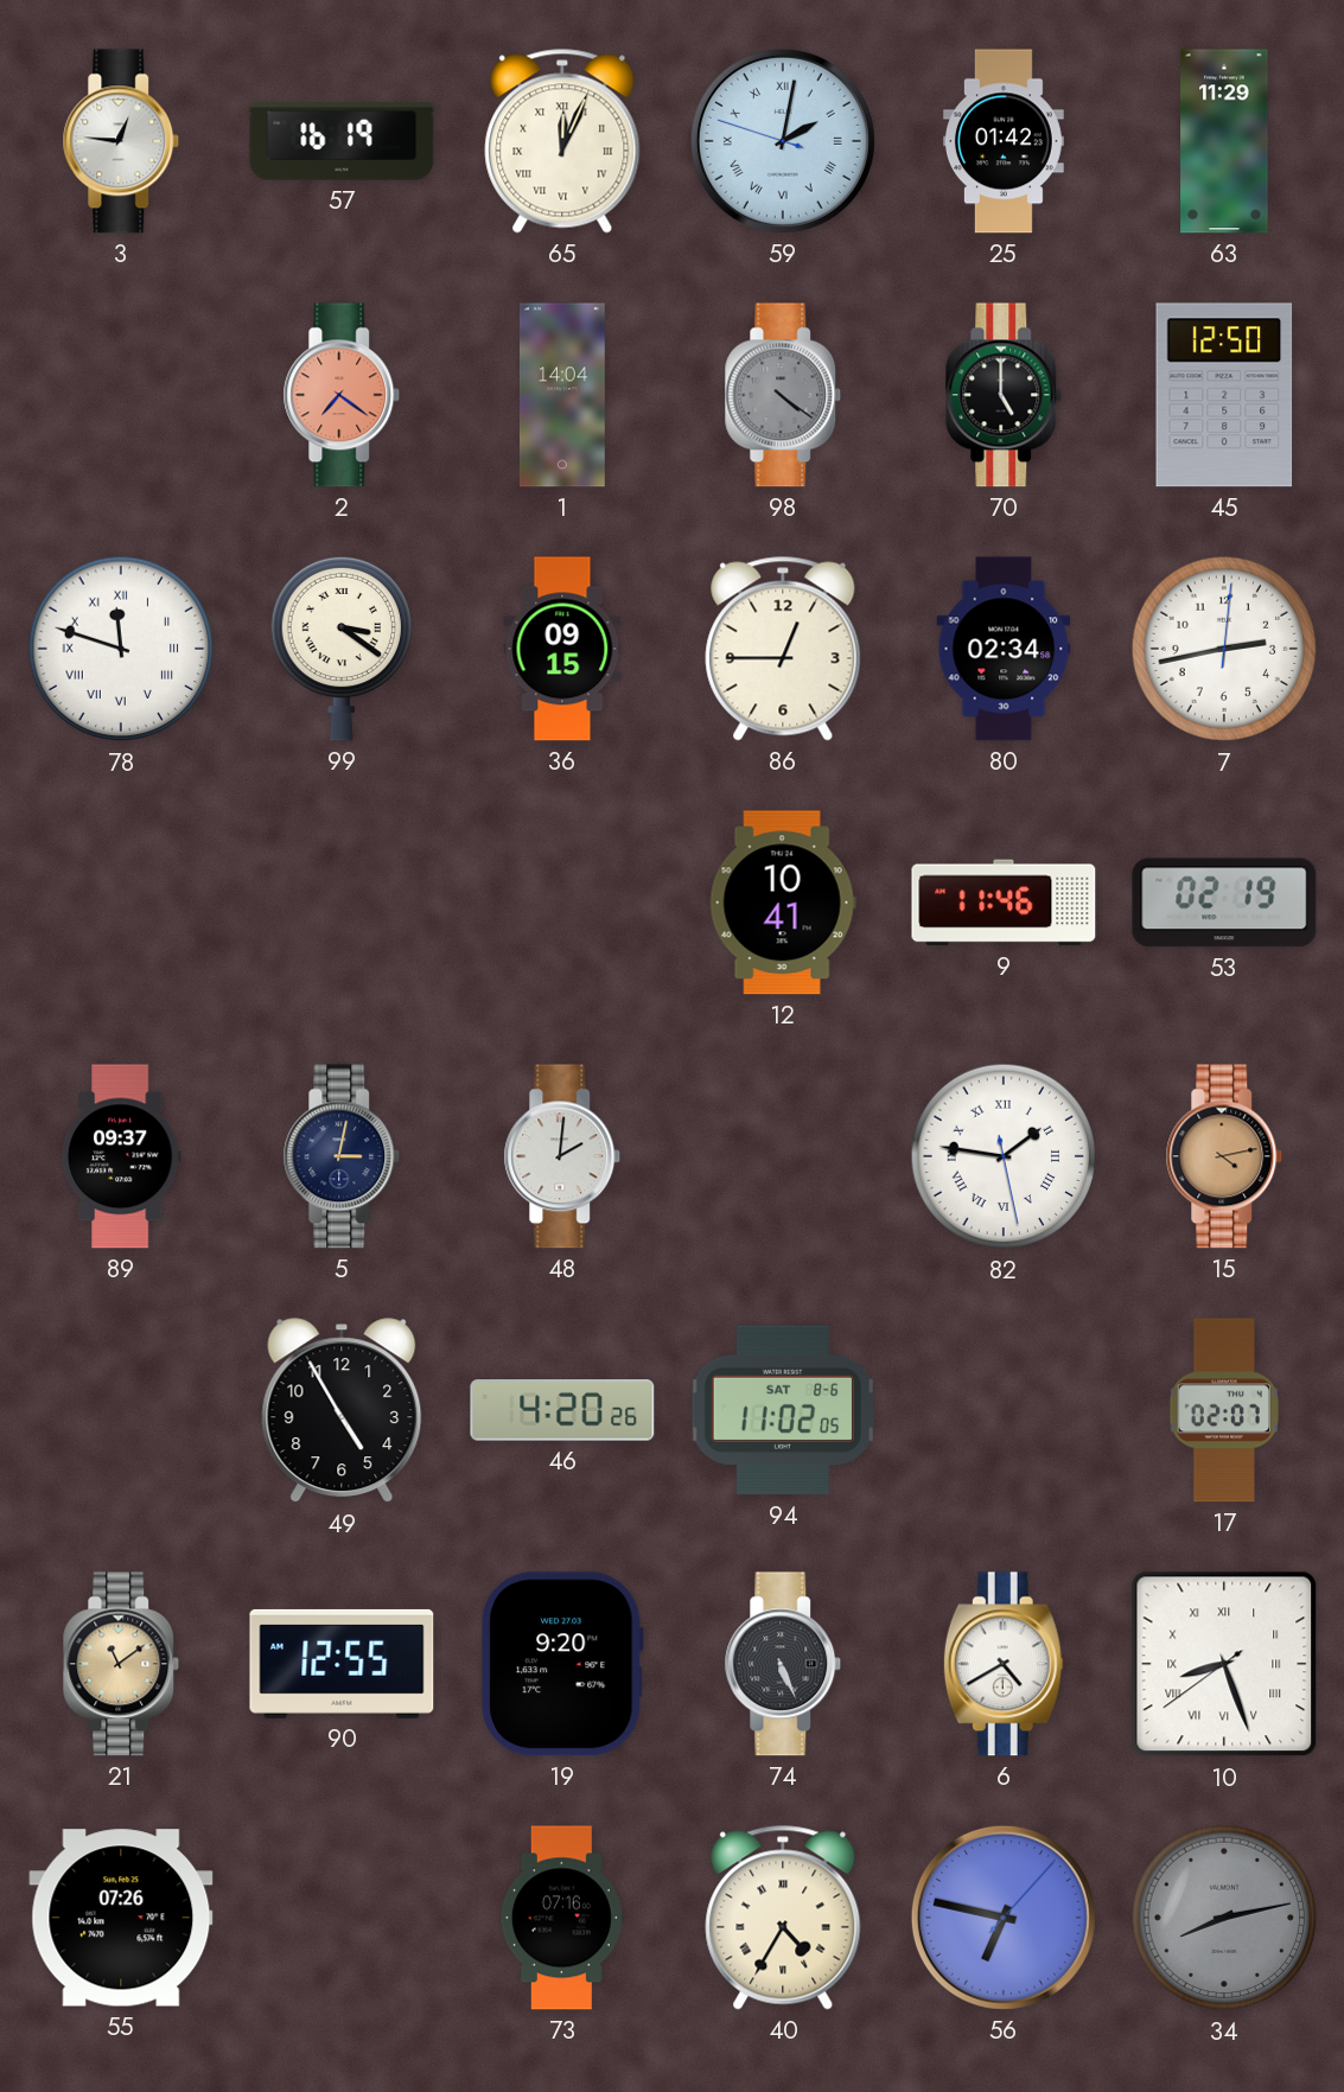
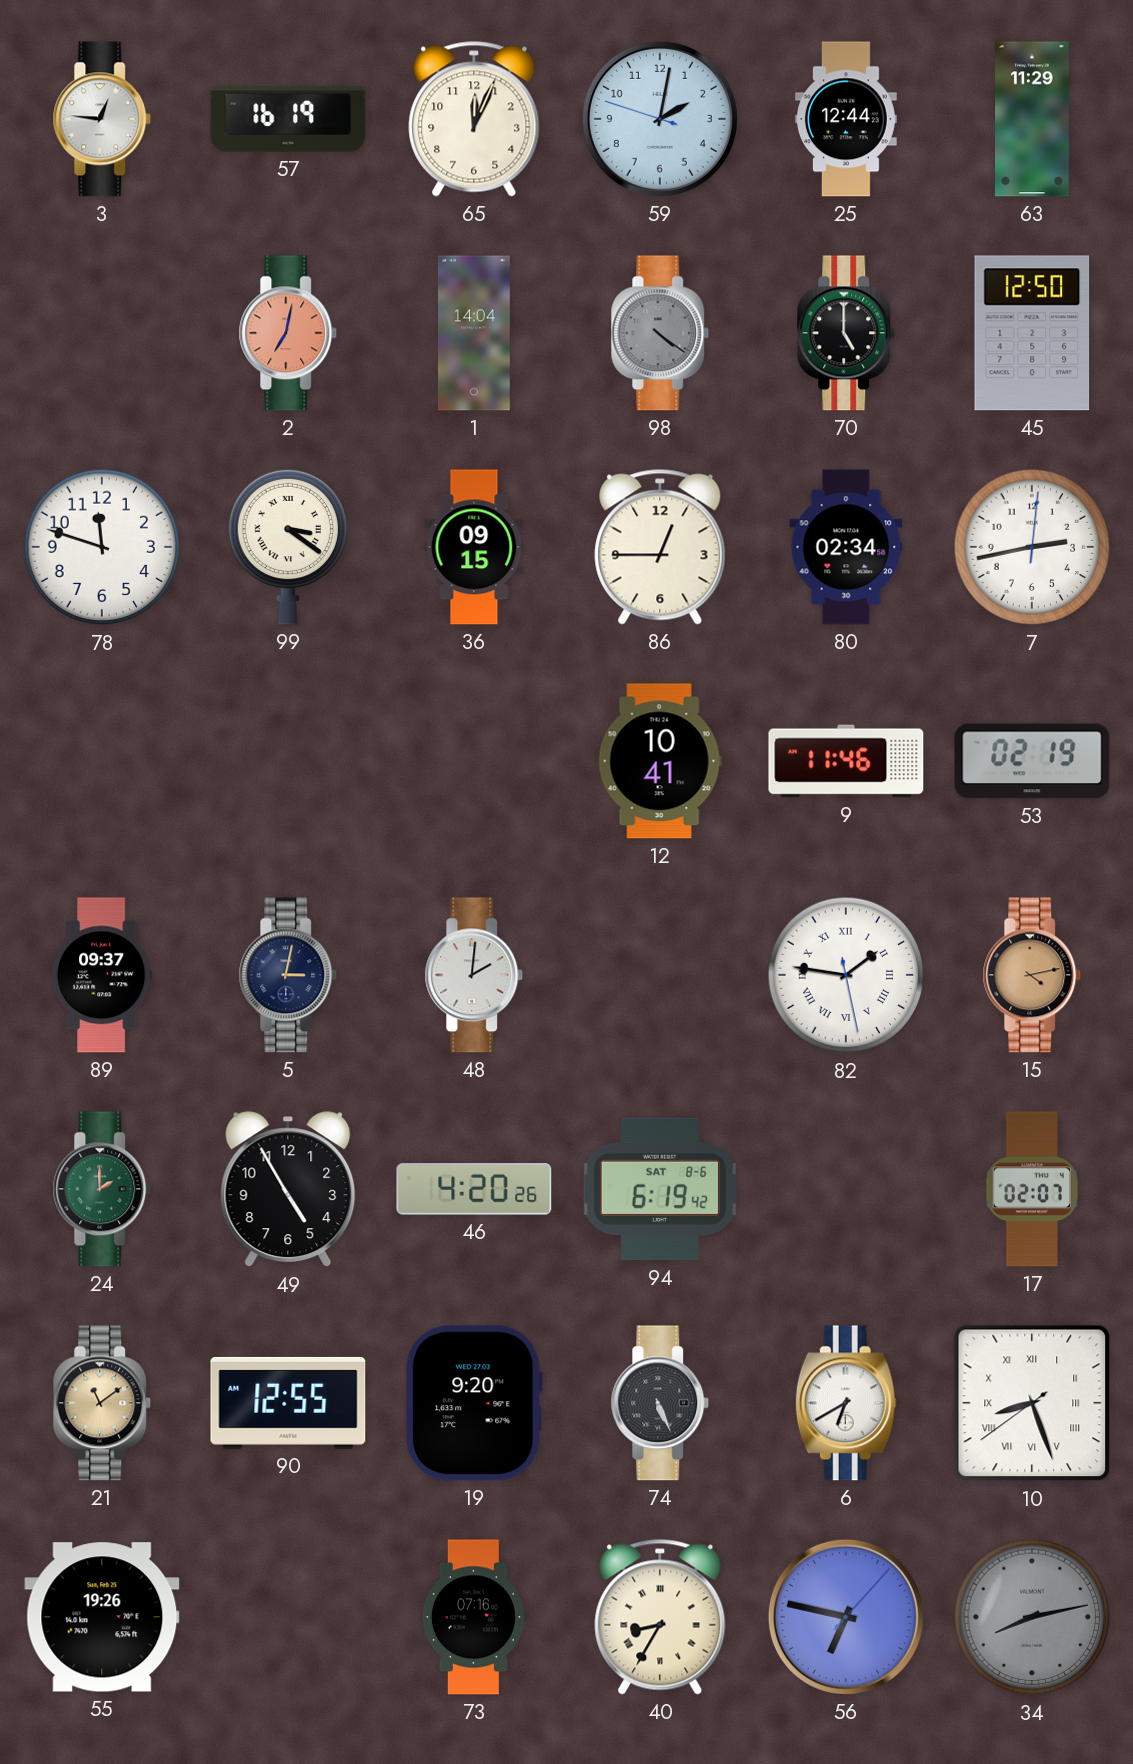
65 numerals: Roman -> Arabic (474, 119)
59 numerals: Roman -> Arabic (660, 119)
25: 01:42 -> 12:44 (846, 119)
2: 7:21 -> 7:02 (288, 333)
78 numerals: Roman -> Arabic (102, 547)
24: none -> 2:00 (102, 1189)
94: 11:02 -> 6:19 (659, 1189)
6: 4:40 -> 6:40 (846, 1403)
55: 07:26 -> 19:26 (102, 1617)
40: 4:35 -> 8:35 (660, 1617)
